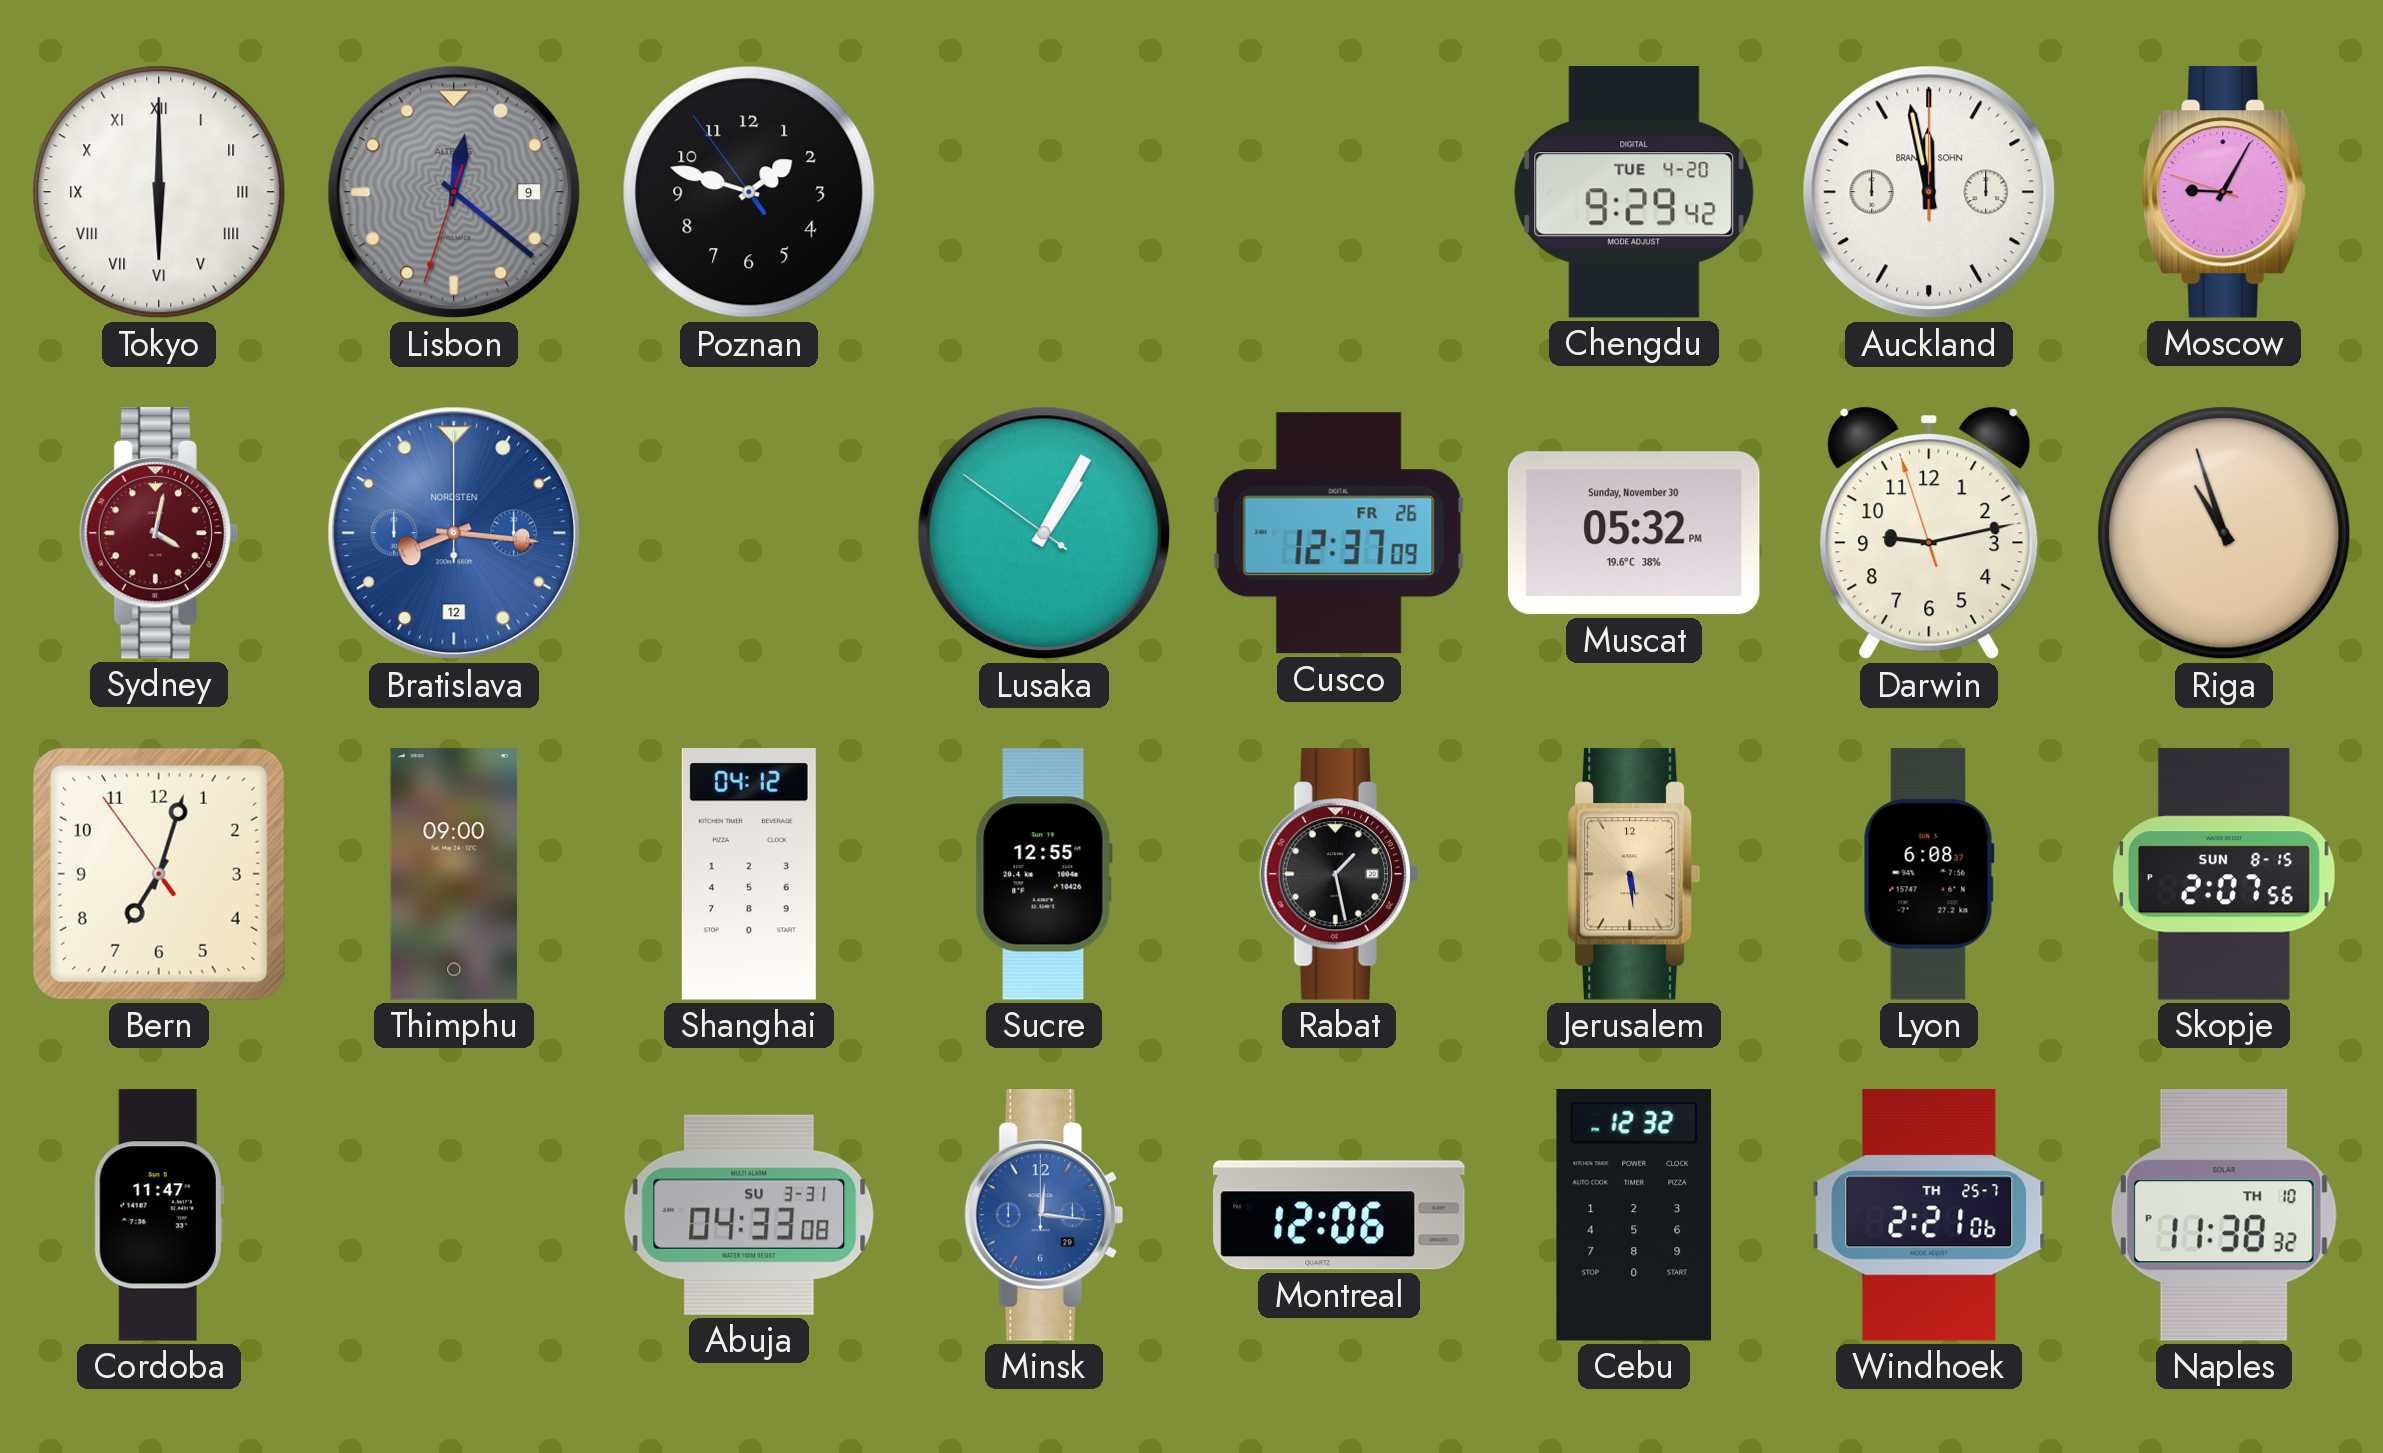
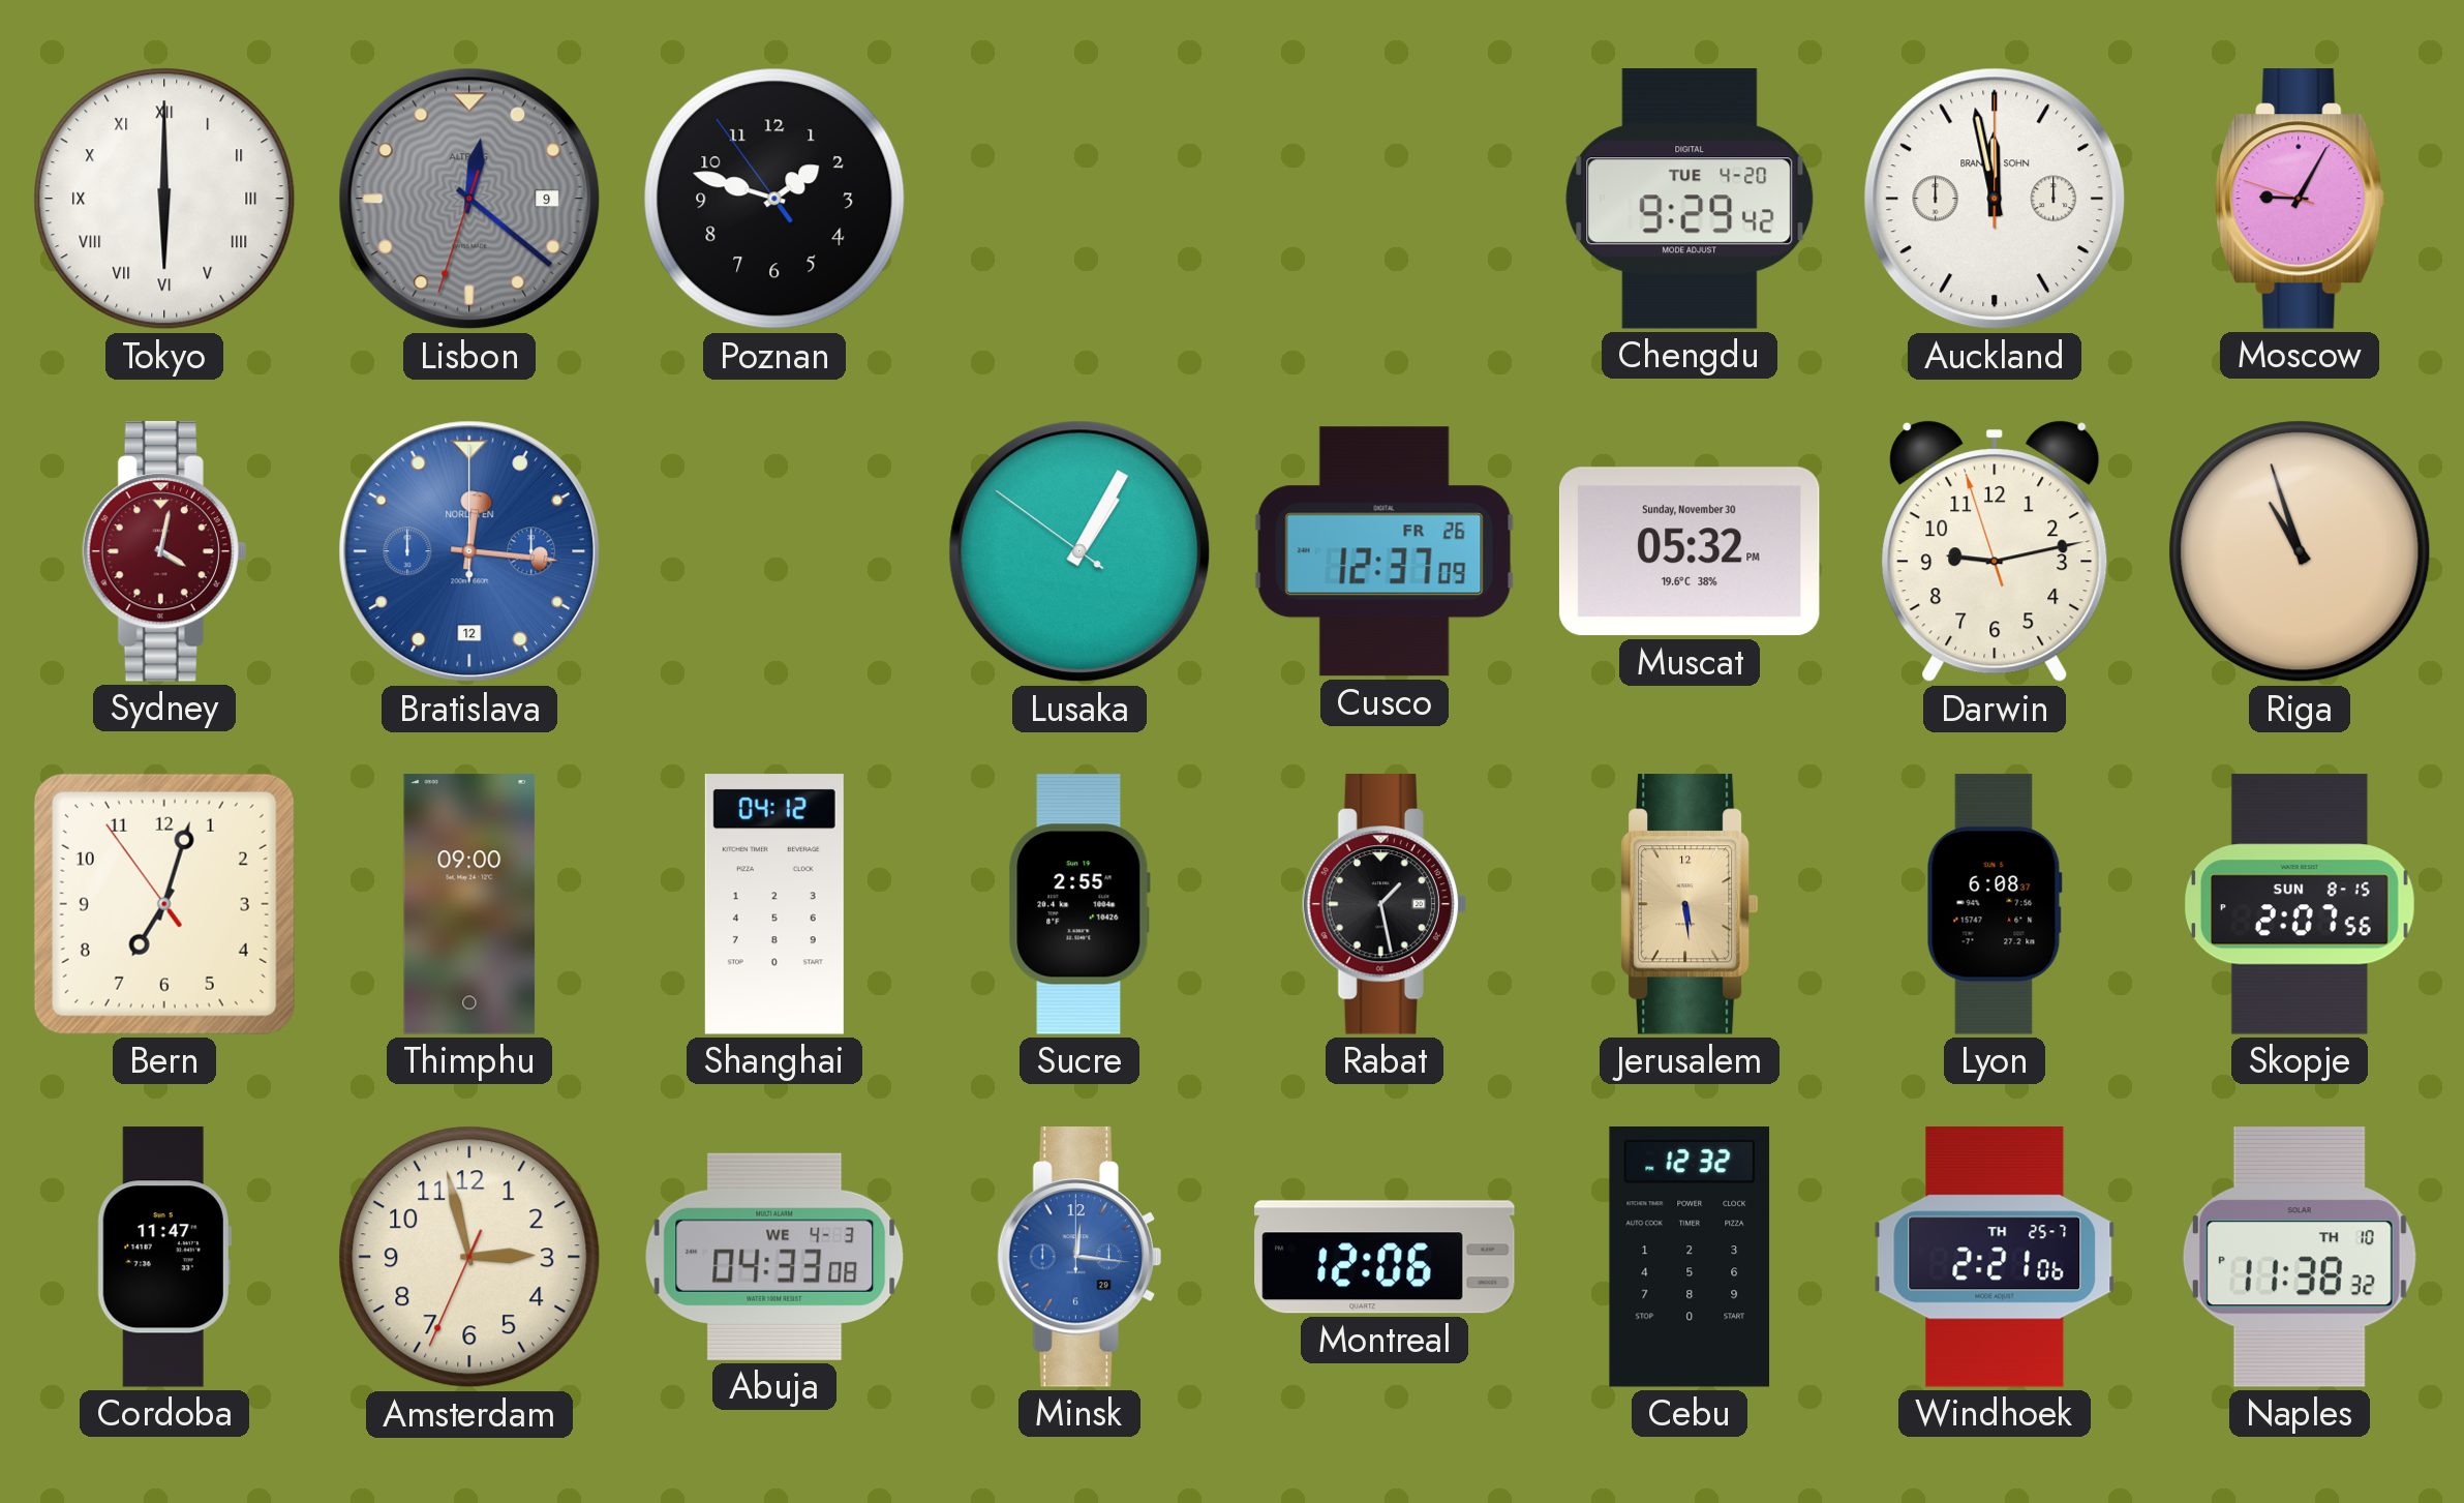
Bratislava: 8:16 -> 12:16 (469, 551)
Sucre: 12:55 -> 2:55 (1079, 904)
Amsterdam: none -> 2:57 (469, 1257)
Abuja date: SU 3-31 -> WE 4-3 (774, 1257)
